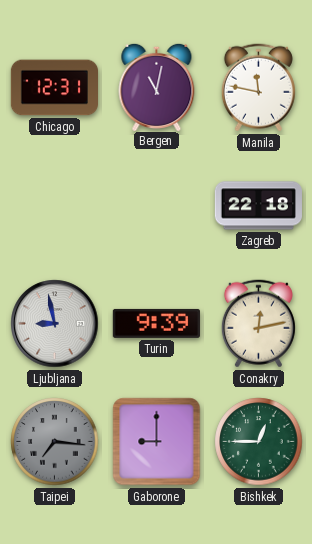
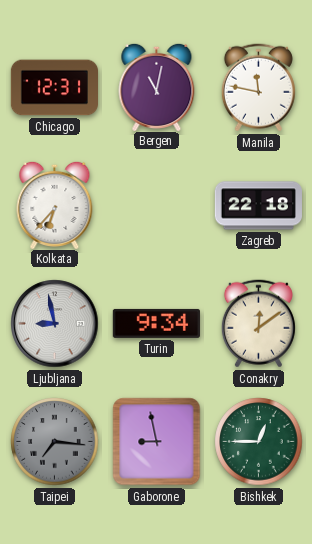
Kolkata: none -> 6:37 (55, 204)
Turin: 9:39 -> 9:34 (156, 323)
Conakry: 12:13 -> 12:09 (258, 324)
Gaborone: 9:00 -> 8:58 (157, 442)
